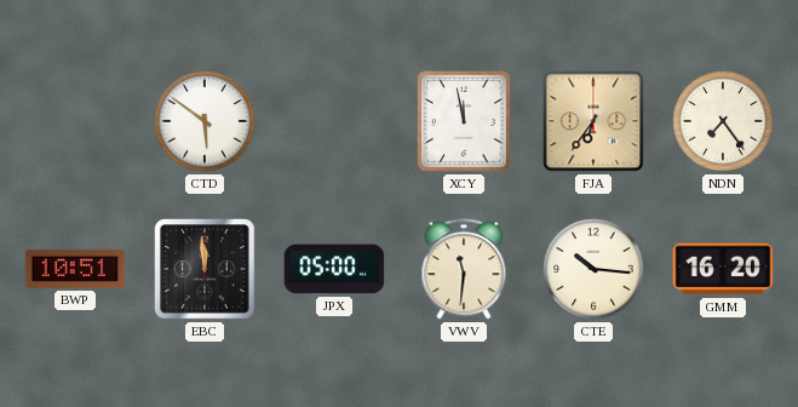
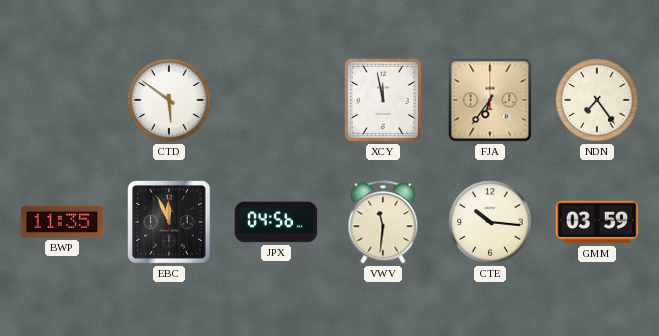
BWP: 10:51 -> 11:35 (62, 222)
EBC: 11:59 -> 11:56 (169, 222)
JPX: 05:00 -> 04:56 (276, 222)
GMM: 16:20 -> 03:59 (597, 222)
